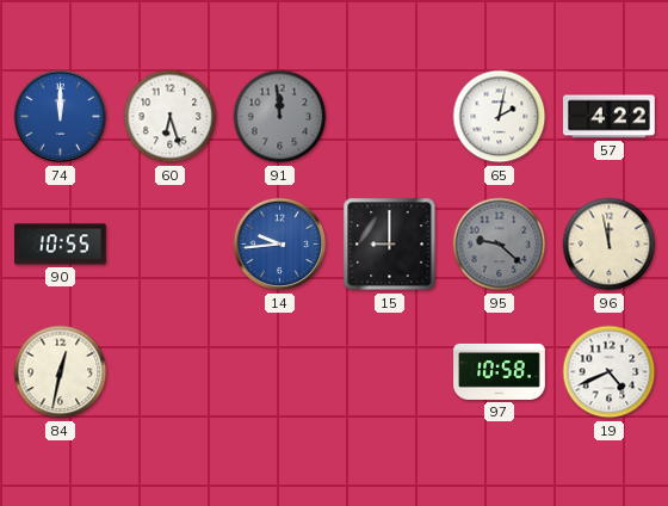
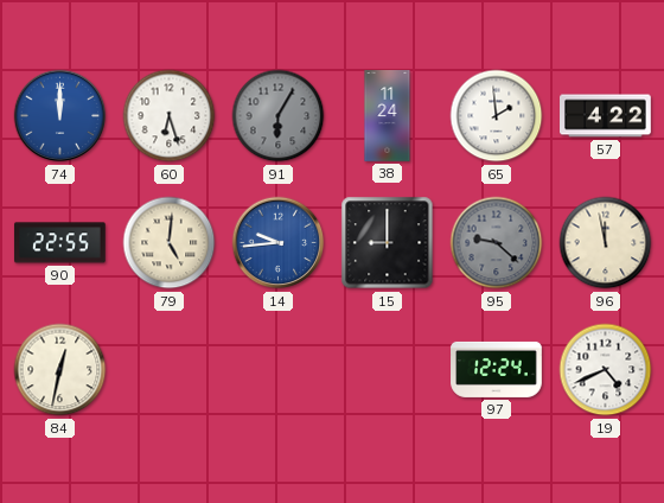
91: 11:59 -> 6:05 (279, 116)
38: none -> 11:24 (388, 116)
65: 2:02 -> 1:59 (497, 116)
90: 10:55 -> 22:55 (59, 243)
79: none -> 5:01 (170, 243)
97: 10:58 -> 12:24 (497, 369)
